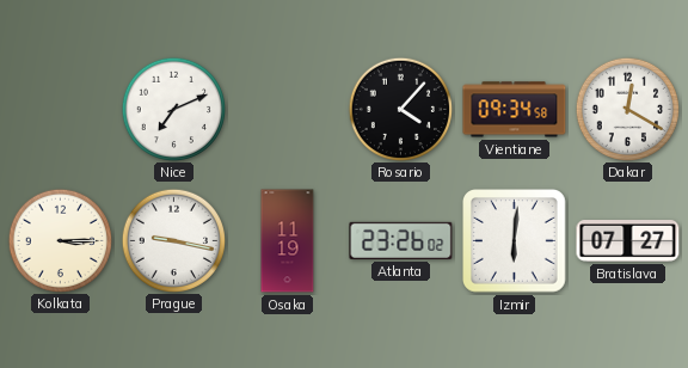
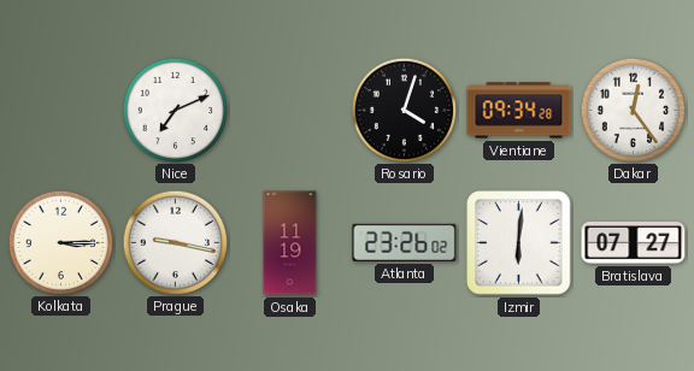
Rosario: 4:07 -> 4:03 (404, 110)
Vientiane: 09:34:58 -> 09:34:28 (519, 111)
Dakar: 12:20 -> 12:24 (633, 110)
